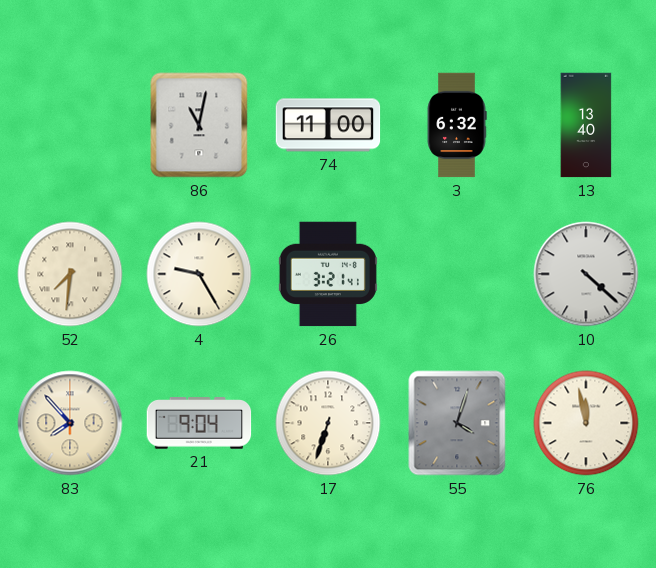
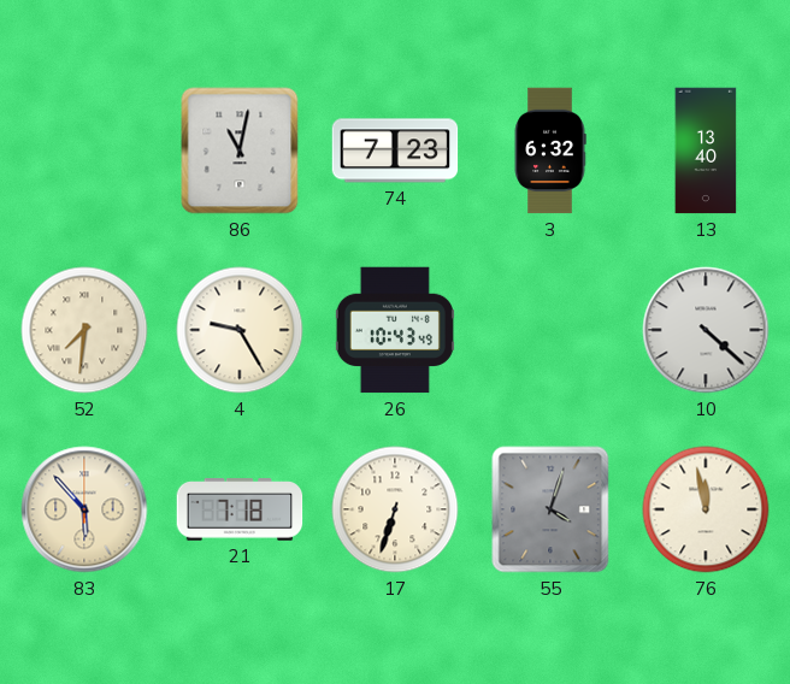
74: 11:00 -> 7:23 (395, 151)
26: 3:21 -> 10:43 (395, 330)
83: 7:53 -> 5:53 (84, 509)
21: 9:04 -> 7:18 (240, 509)
